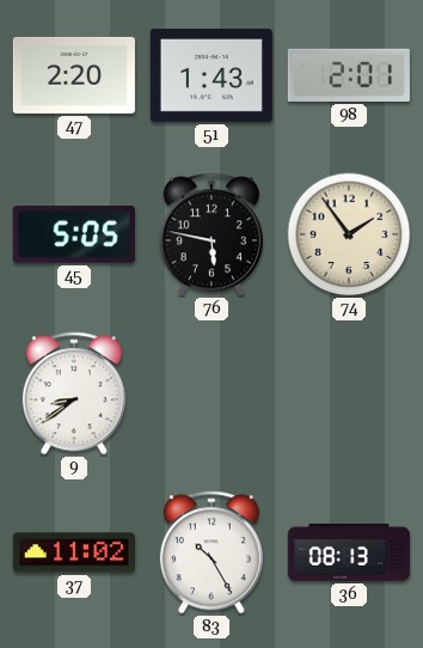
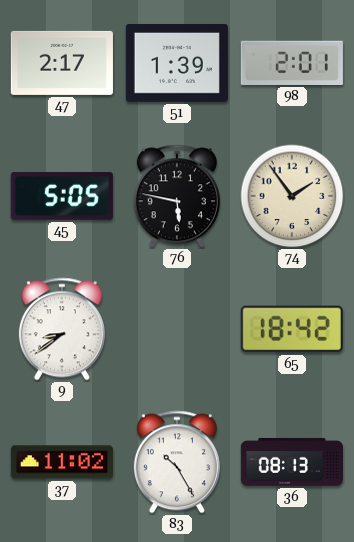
47: 2:20 -> 2:17 (62, 63)
51: 1:43 -> 1:39 (177, 63)
65: none -> 18:42 (292, 329)
